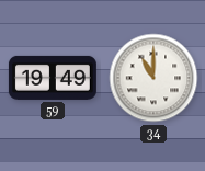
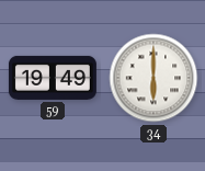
34: 11:00 -> 6:00 (153, 78)
